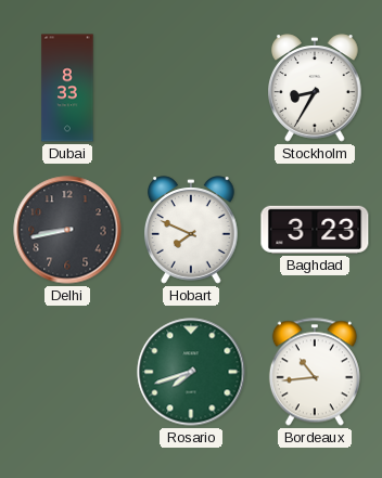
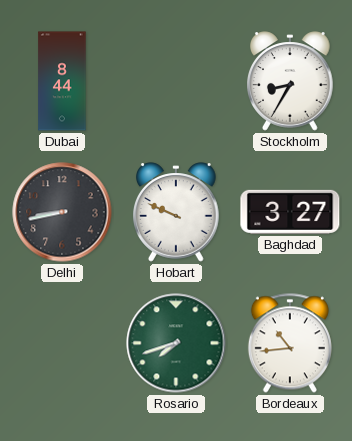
Dubai: 8:33 -> 8:44 (62, 81)
Hobart: 7:49 -> 9:49 (177, 212)
Baghdad: 3:23 -> 3:27 (290, 212)
